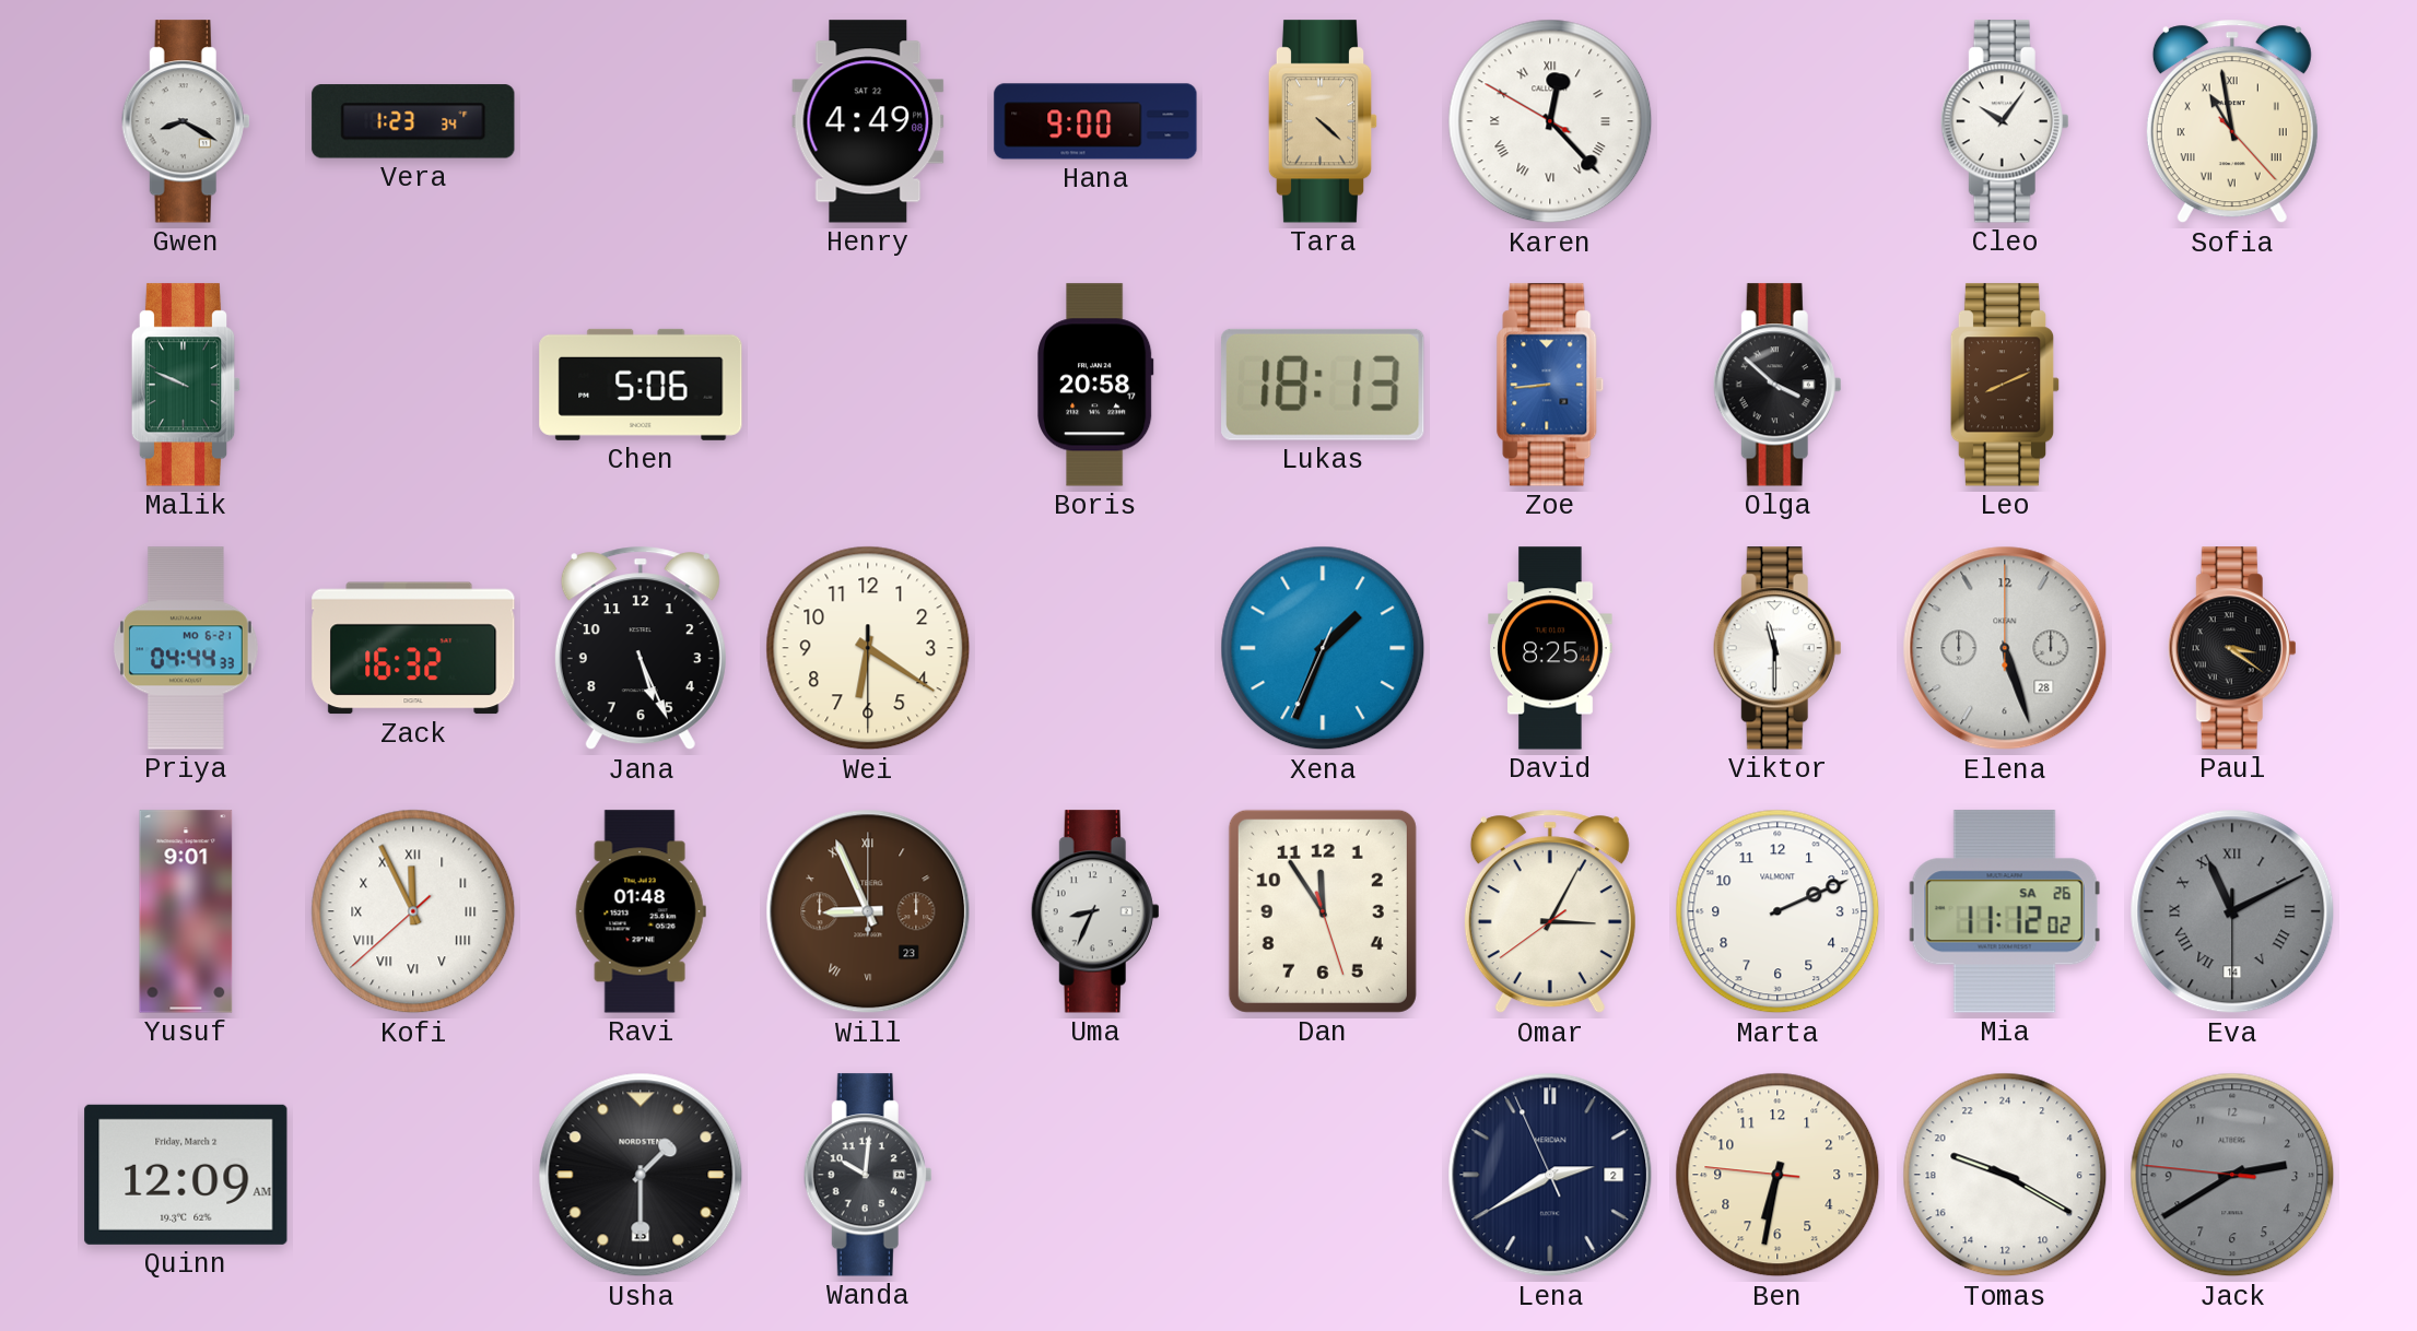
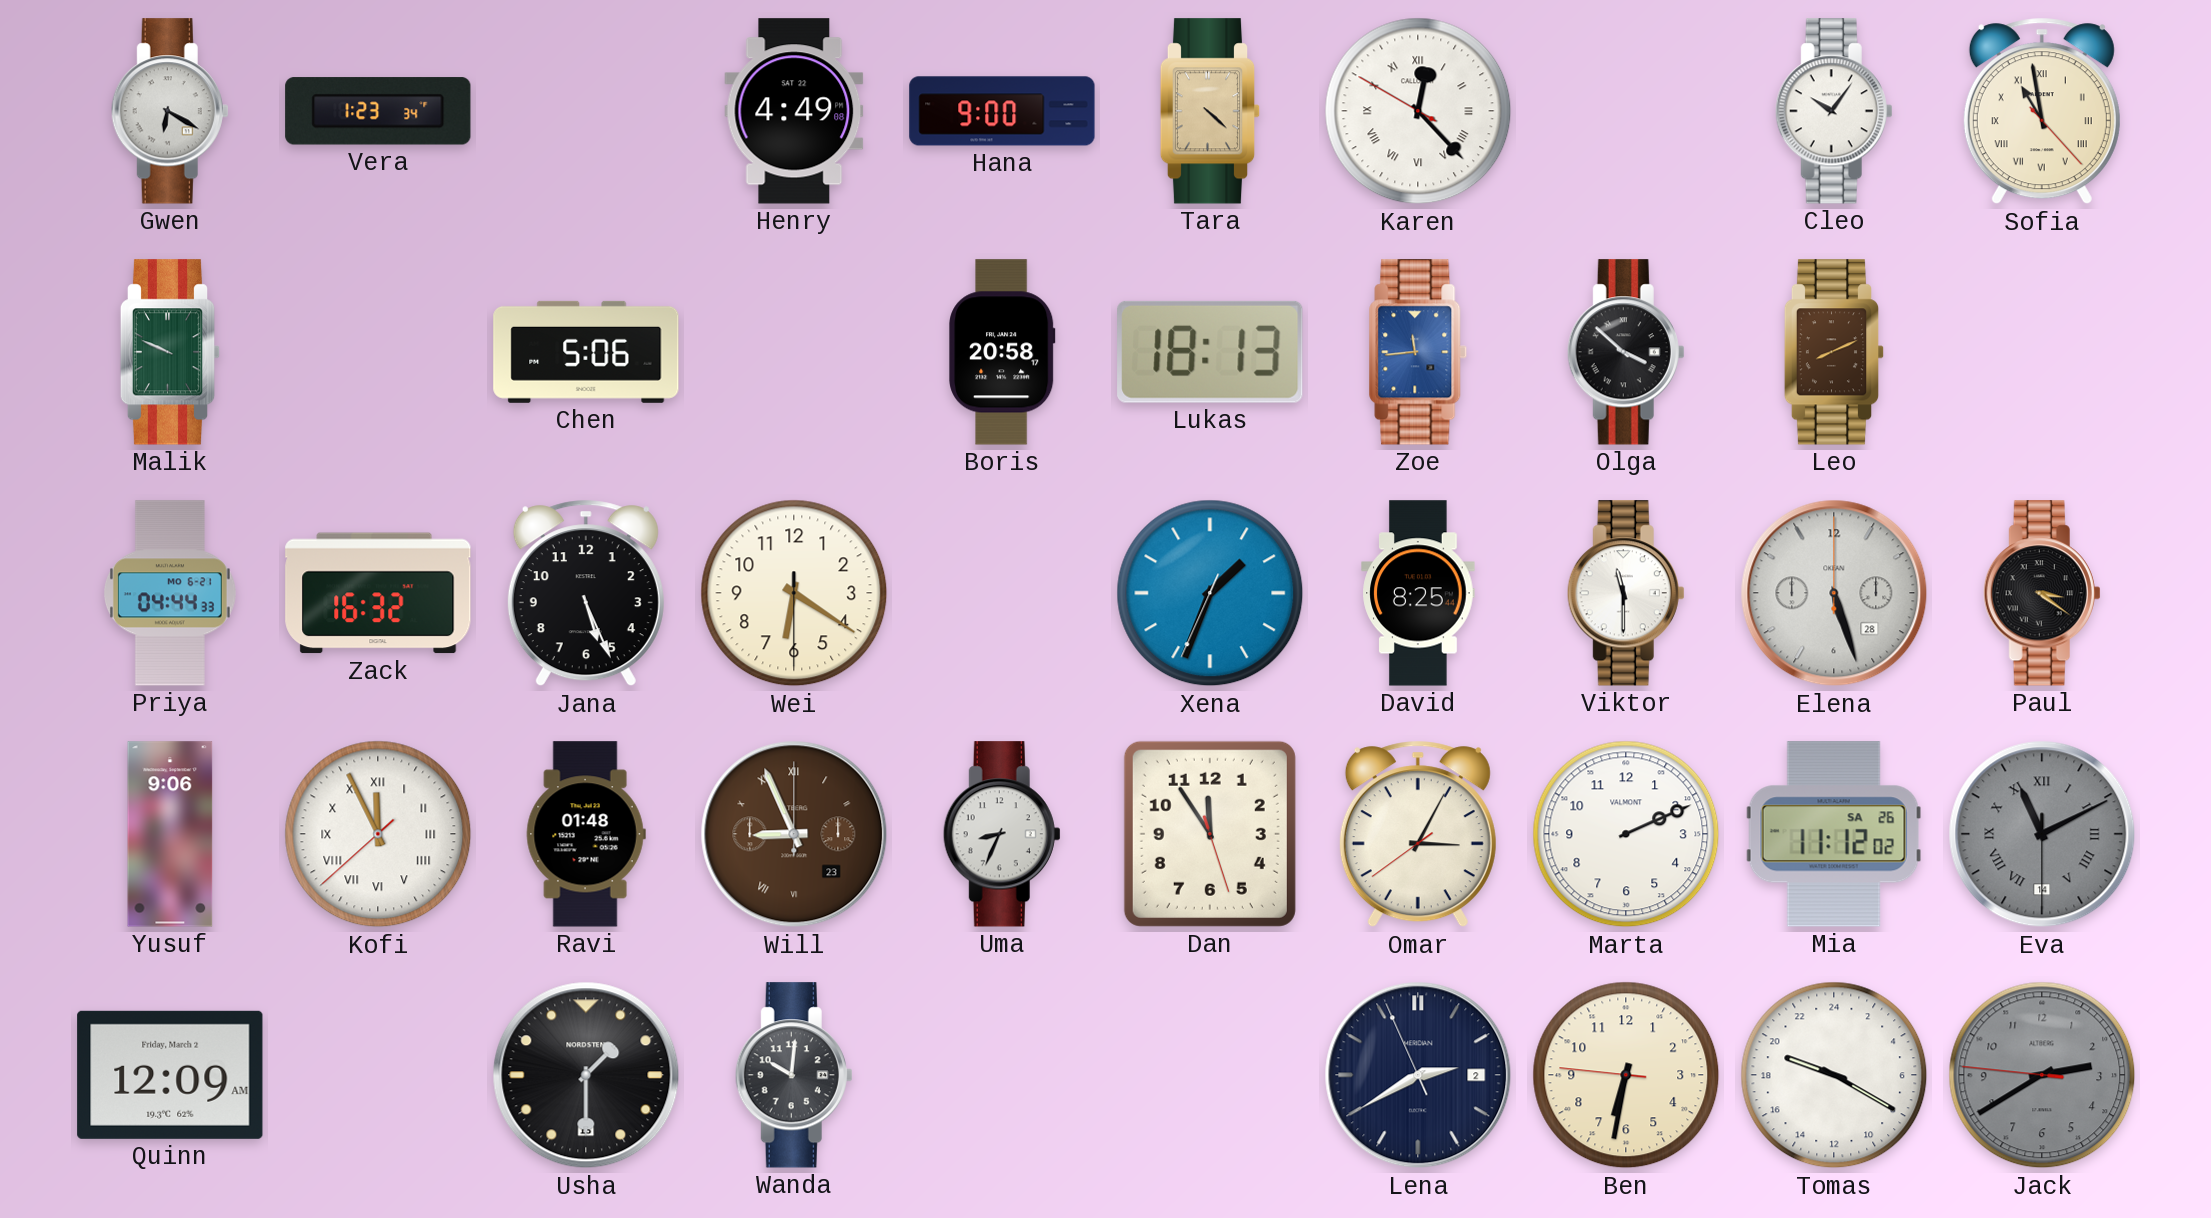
Gwen: 8:20 -> 6:20 (170, 111)
Zoe: 8:44 -> 11:44 (1418, 352)
Yusuf: 9:01 -> 9:06 (170, 834)
